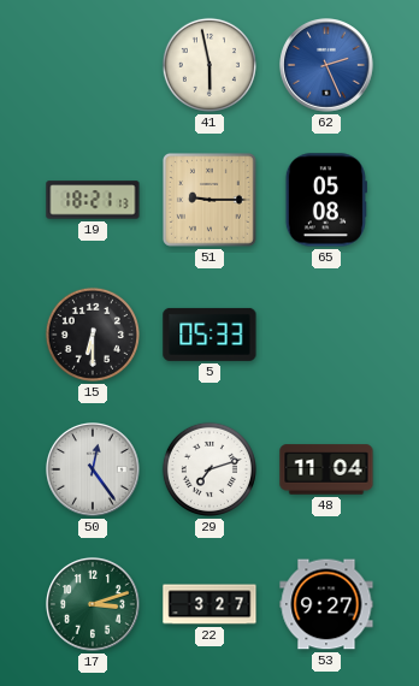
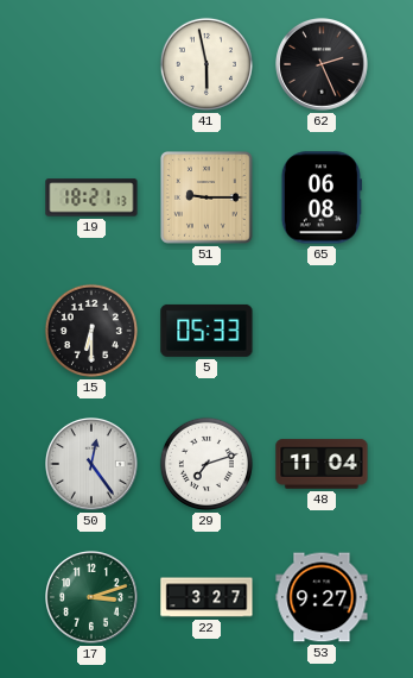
62 dial: blue -> black (323, 65)
65: 05:08 -> 06:08 (322, 197)
